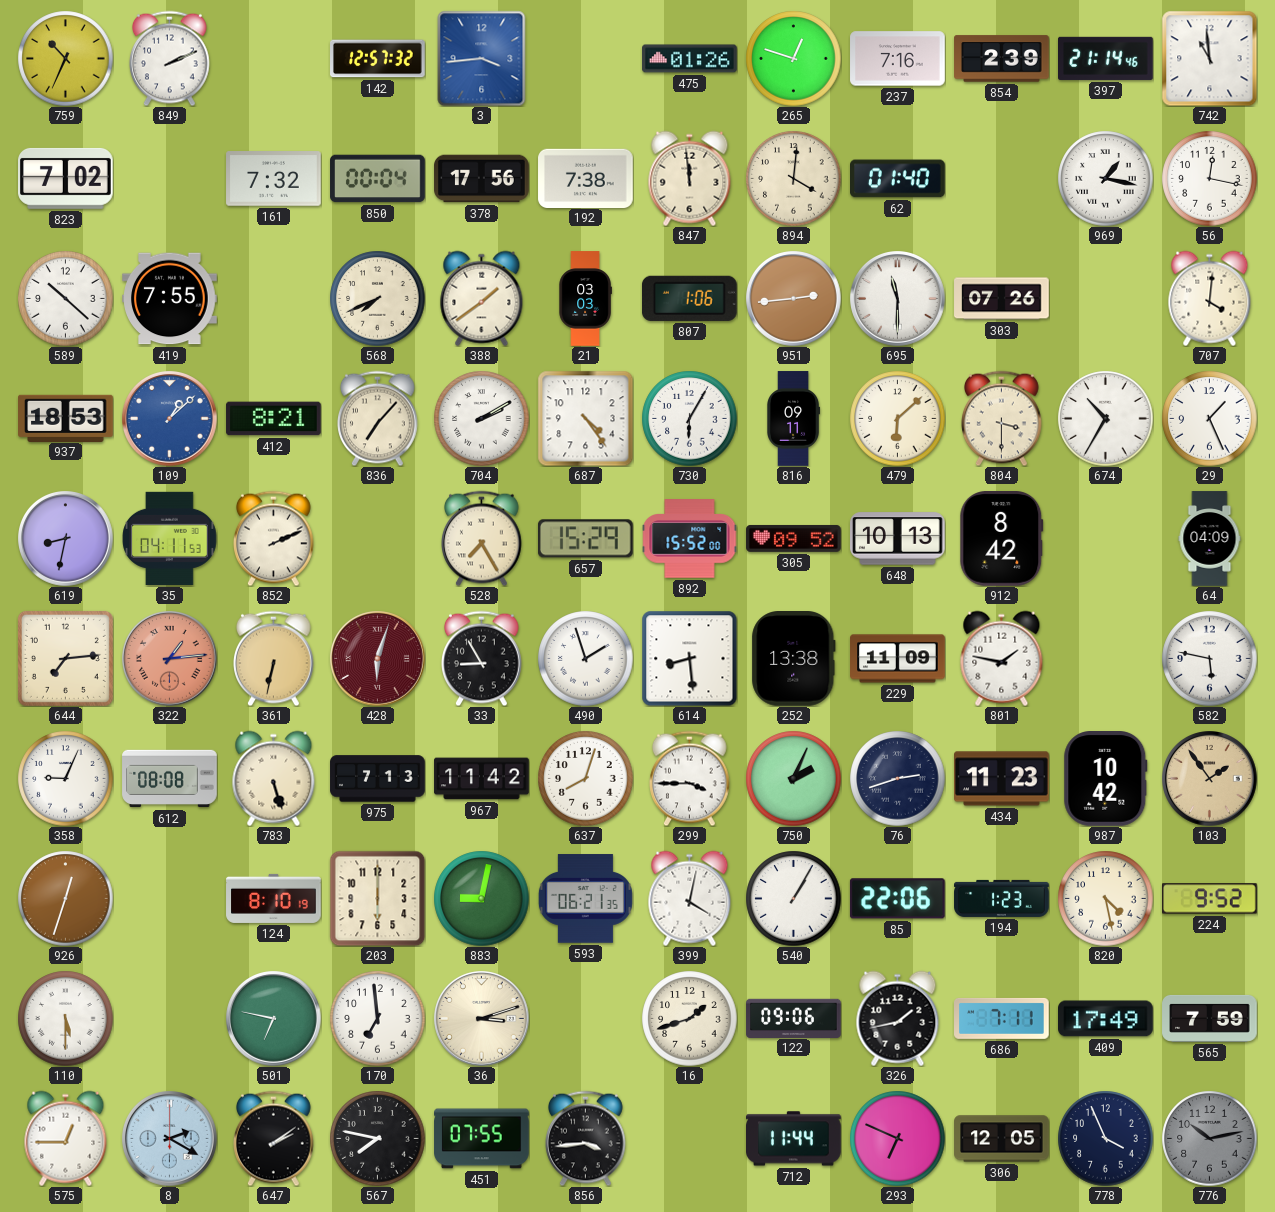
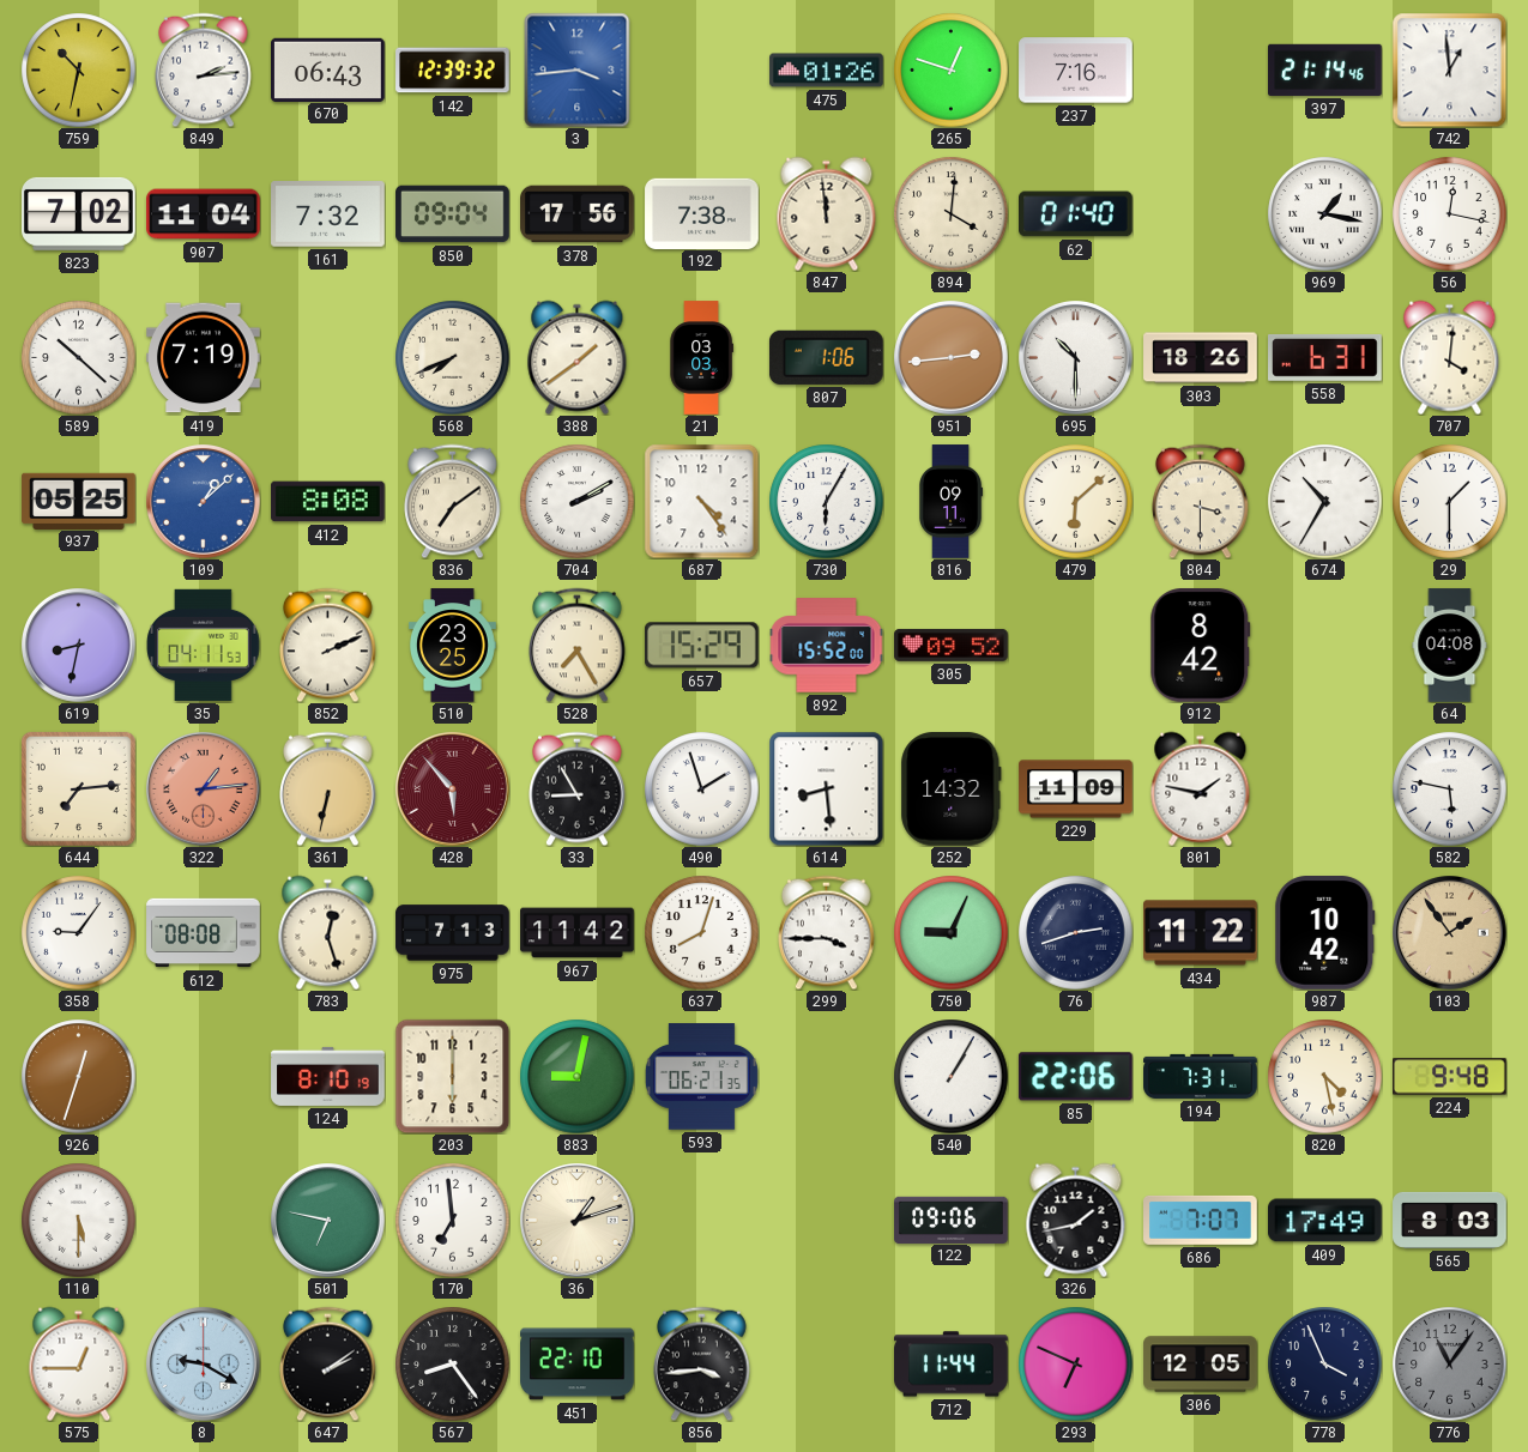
759: 10:34 -> 10:32 (78, 69)
849: 2:11 -> 2:14 (204, 69)
670: none -> 06:43 (328, 69)
142: 12:57 -> 12:39 (453, 71)
854: 2:39 -> none (1002, 59)
742: 10:59 -> 12:59 (1449, 69)
907: none -> 11:04 (204, 214)
850: 00:04 -> 09:04 (453, 214)
419: 7:55 -> 7:19 (204, 358)
695: 11:30 -> 10:30 (1076, 358)
303: 07:26 -> 18:26 (1201, 358)
558: none -> 6:31 (1325, 357)
937: 18:53 -> 05:25 (79, 501)
412: 8:21 -> 8:08 (328, 502)
836: 7:07 -> 7:09 (453, 501)
29: 1:26 -> 1:30 (1449, 501)
510: none -> 23:25 (453, 646)
648: 10:13 -> none (898, 539)
64: 04:09 -> 04:08 (1450, 646)
428: 6:03 -> 5:53 (453, 789)
252: 13:38 -> 14:32 (952, 789)
358: 9:04 -> 9:06 (78, 932)
783: 5:27 -> 12:27 (328, 932)
750: 2:04 -> 9:04 (950, 932)
434: 11:23 -> 11:22 (1201, 933)
399: 4:02 -> none (690, 898)
194: 1:23 -> 7:31 (1201, 1076)
224: 9:52 -> 9:48 (1450, 1077)
36: 3:12 -> 1:12 (578, 1221)
16: 1:42 -> none (689, 1018)
686: 7:11 -> 7:07 (1201, 1220)
565: 7:59 -> 8:03 (1450, 1220)
8: 2:20 -> 9:20 (204, 1365)
567: 7:47 -> 8:24 (452, 1363)
451: 07:55 -> 22:10 (578, 1365)
776: 10:13 -> 11:06 (1449, 1363)
